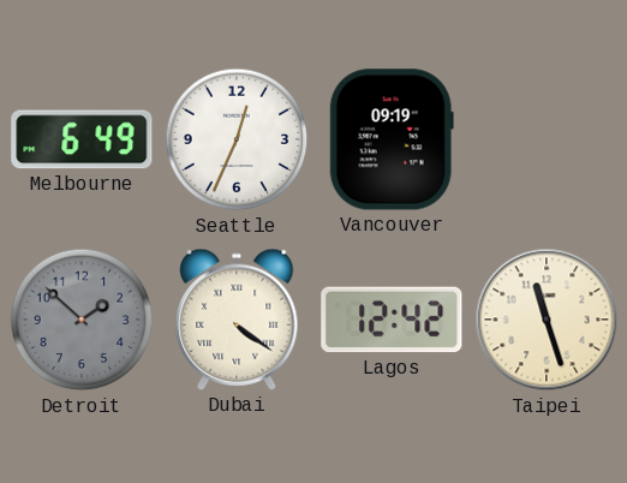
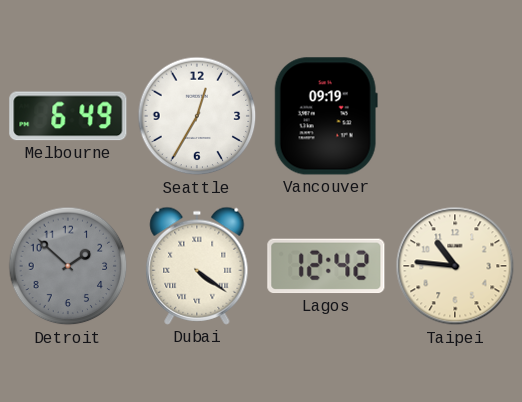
Seattle: 12:34 -> 12:35 (197, 116)
Taipei: 11:27 -> 10:46 (455, 266)
